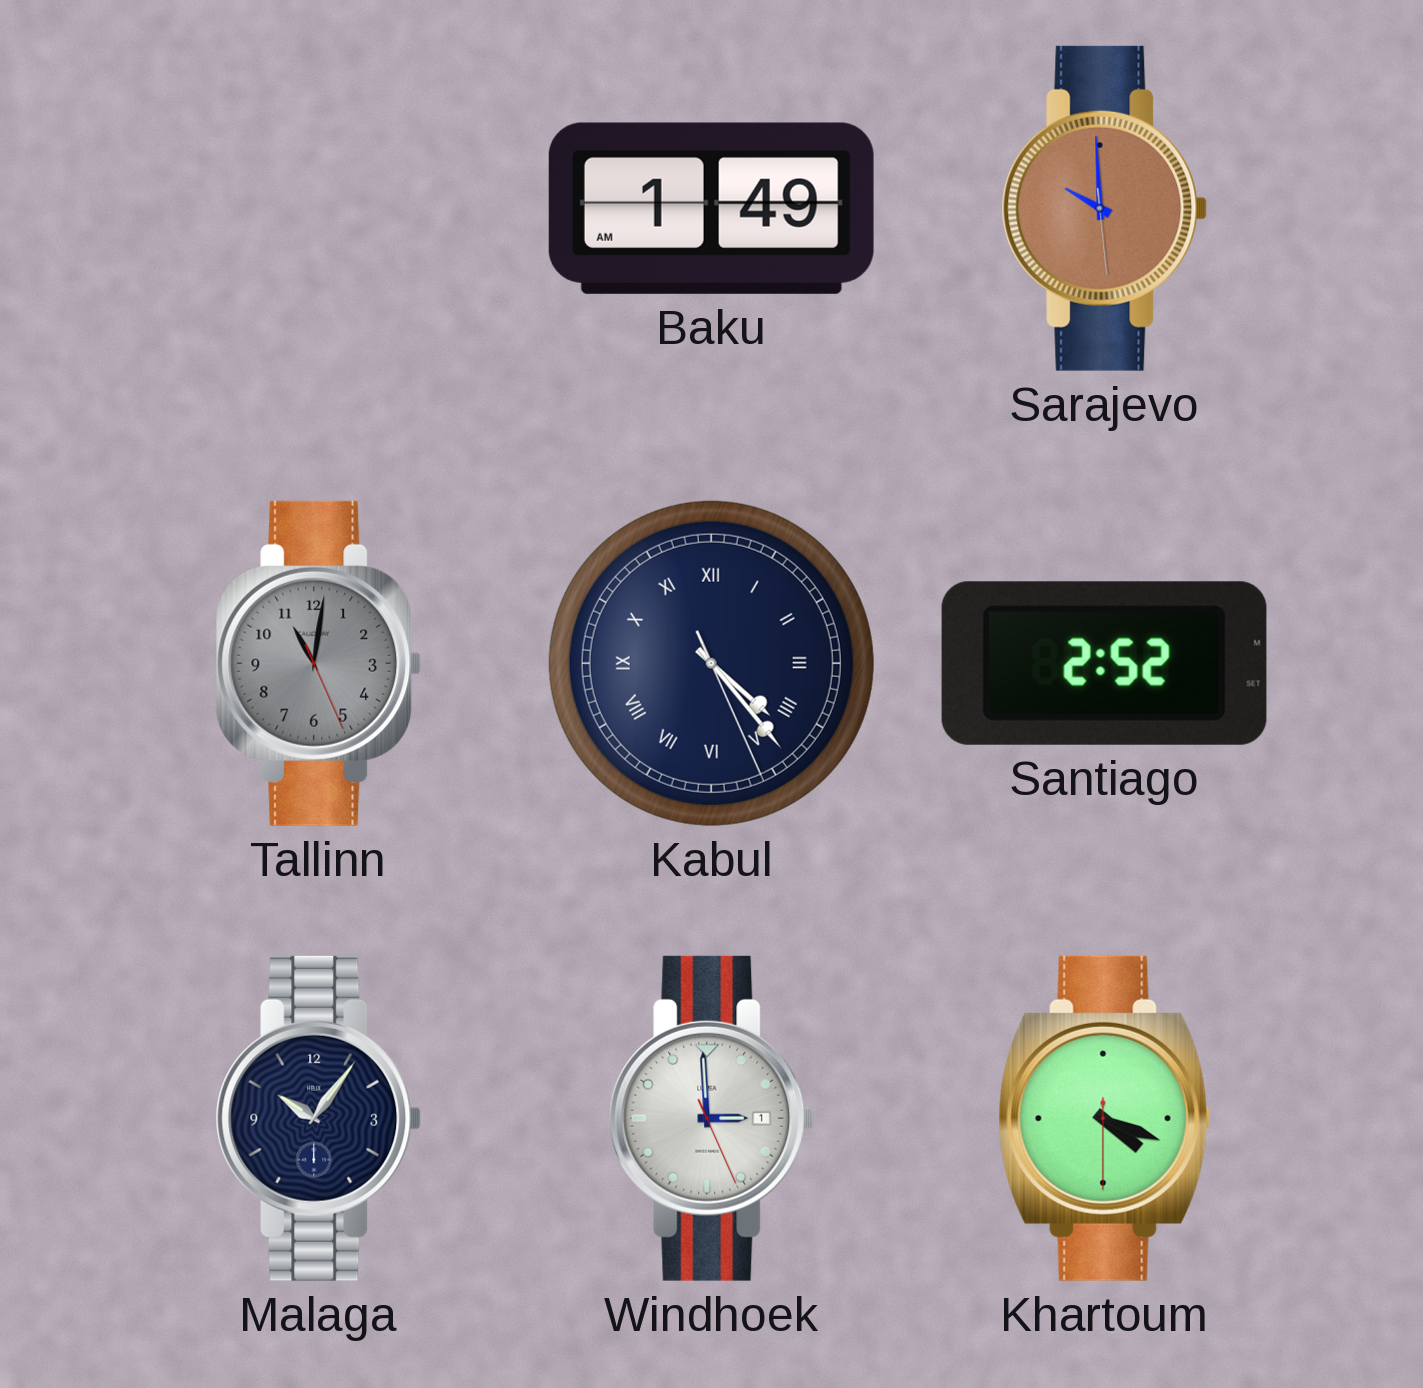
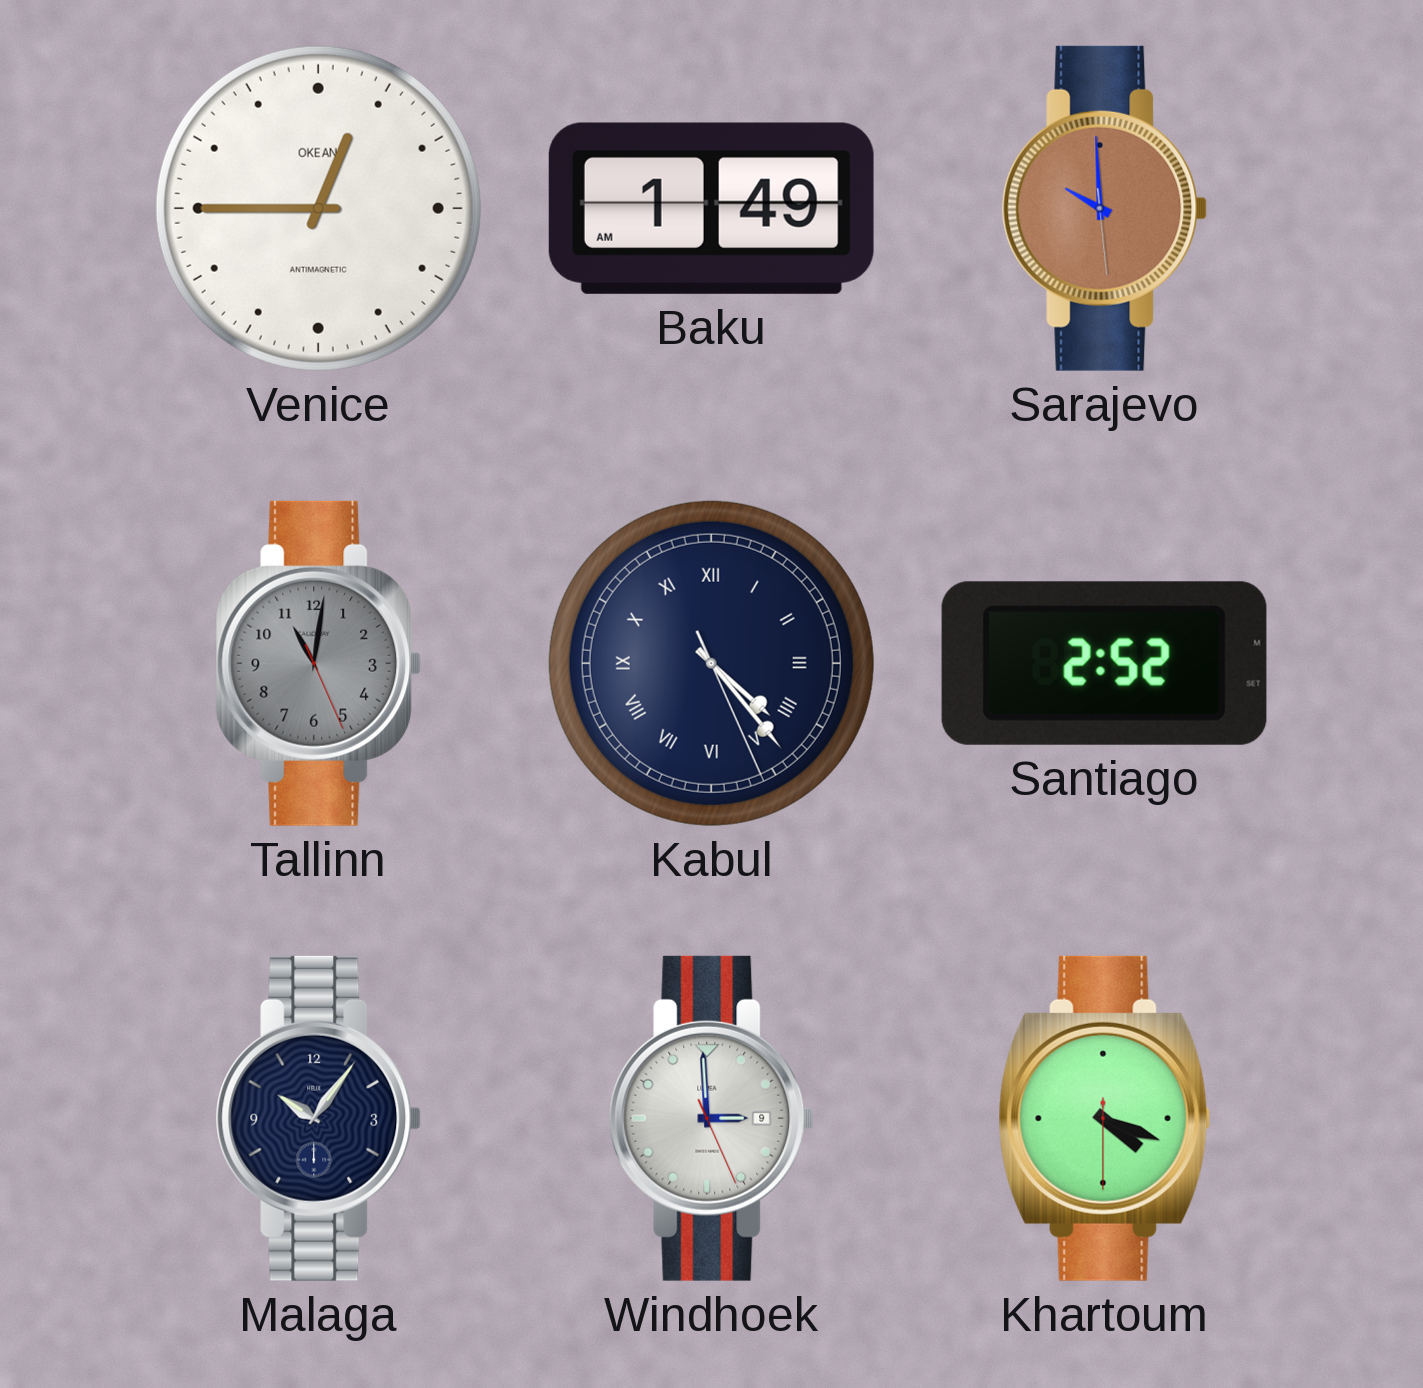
Venice: none -> 12:45 (318, 208)
Windhoek date: 1 -> 9 (712, 1118)
